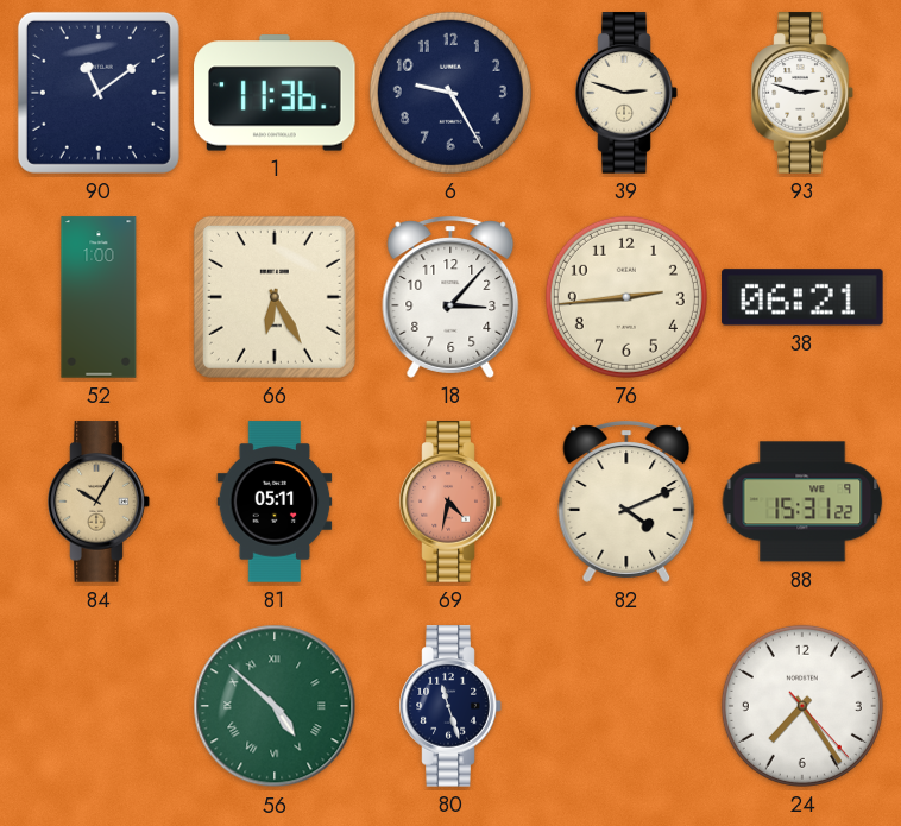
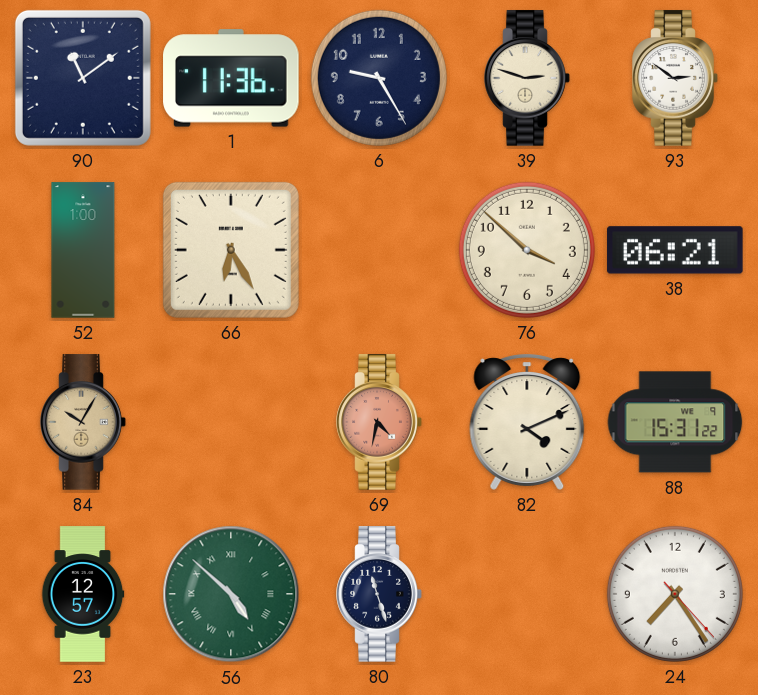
93: 2:48 -> 2:51 (675, 78)
18: 3:07 -> none (450, 297)
76: 2:44 -> 3:52 (527, 250)
81: 05:11 -> none (275, 502)
23: none -> 12:57 (83, 594)
